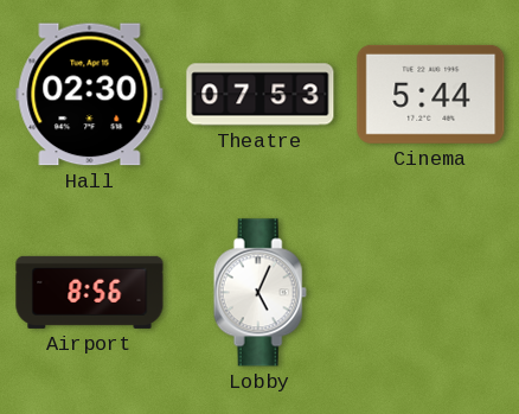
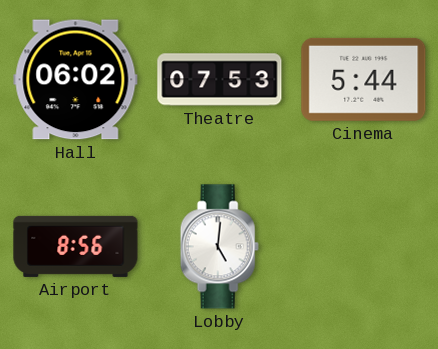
Hall: 02:30 -> 06:02 (76, 80)
Lobby: 5:04 -> 5:01 (219, 247)
